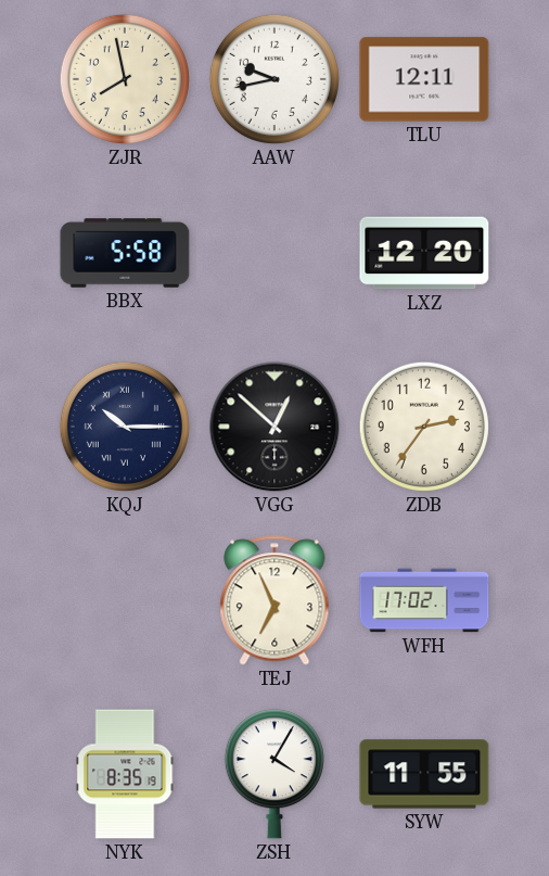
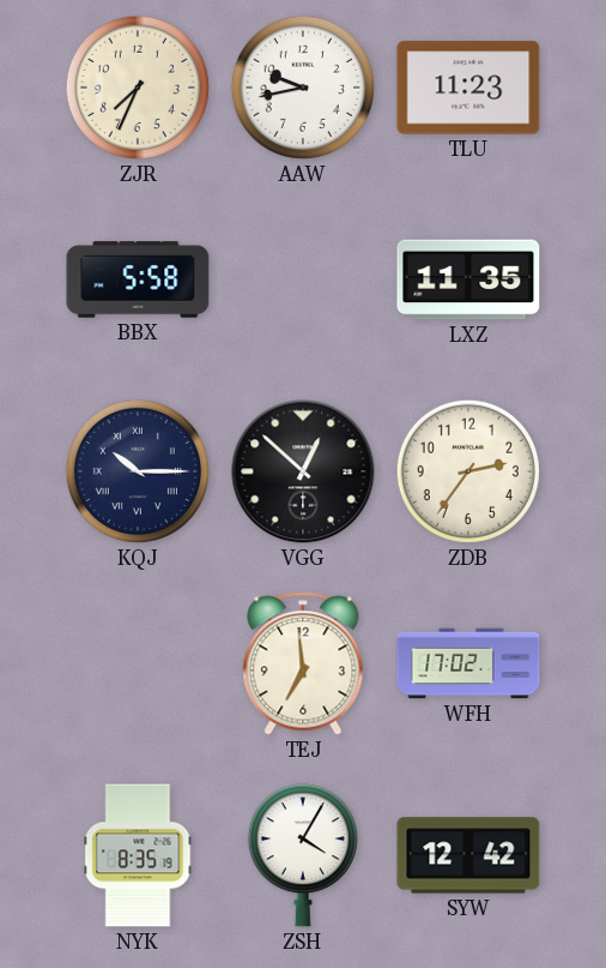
ZJR: 7:58 -> 7:34 (138, 88)
TLU: 12:11 -> 11:23 (468, 88)
LXZ: 12:20 -> 11:35 (468, 279)
TEJ: 6:56 -> 6:59 (303, 663)
SYW: 11:55 -> 12:42 (468, 855)
